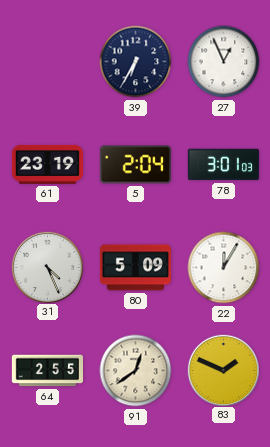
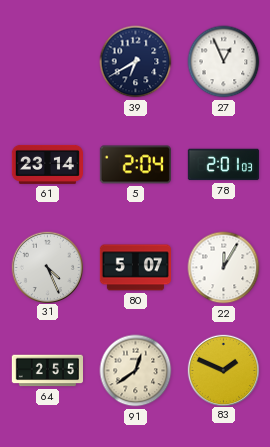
39: 6:35 -> 6:40 (136, 62)
61: 23:19 -> 23:14 (47, 164)
78: 3:01 -> 2:01 (223, 165)
80: 5:09 -> 5:07 (135, 268)
